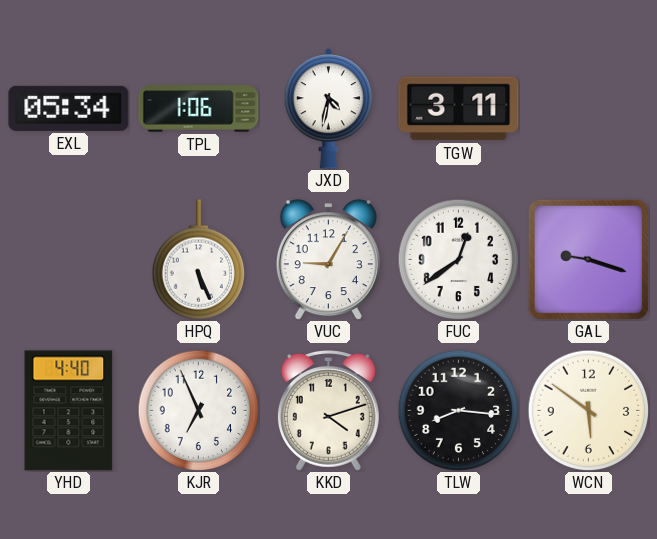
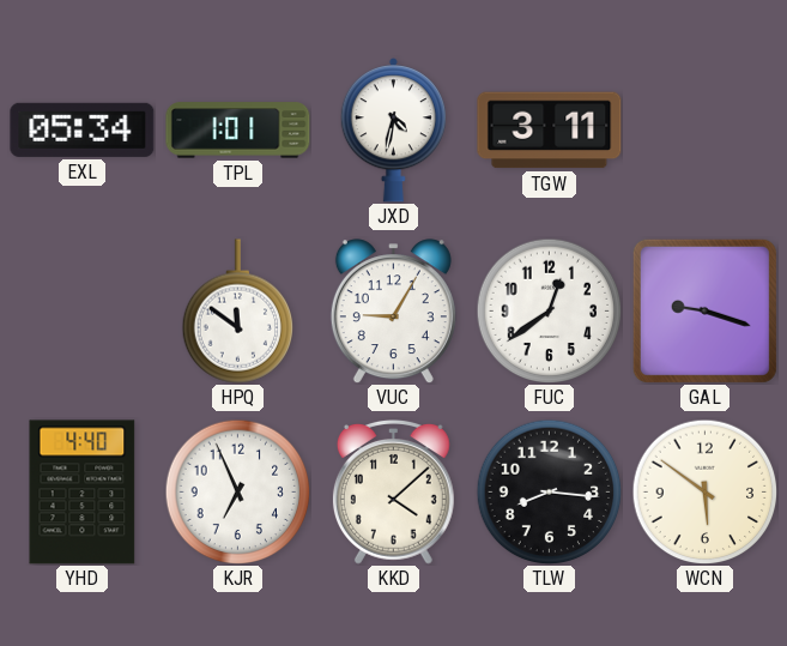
TPL: 1:06 -> 1:01 (238, 131)
HPQ: 5:26 -> 11:51 (237, 312)
KKD: 4:12 -> 4:08 (393, 491)
